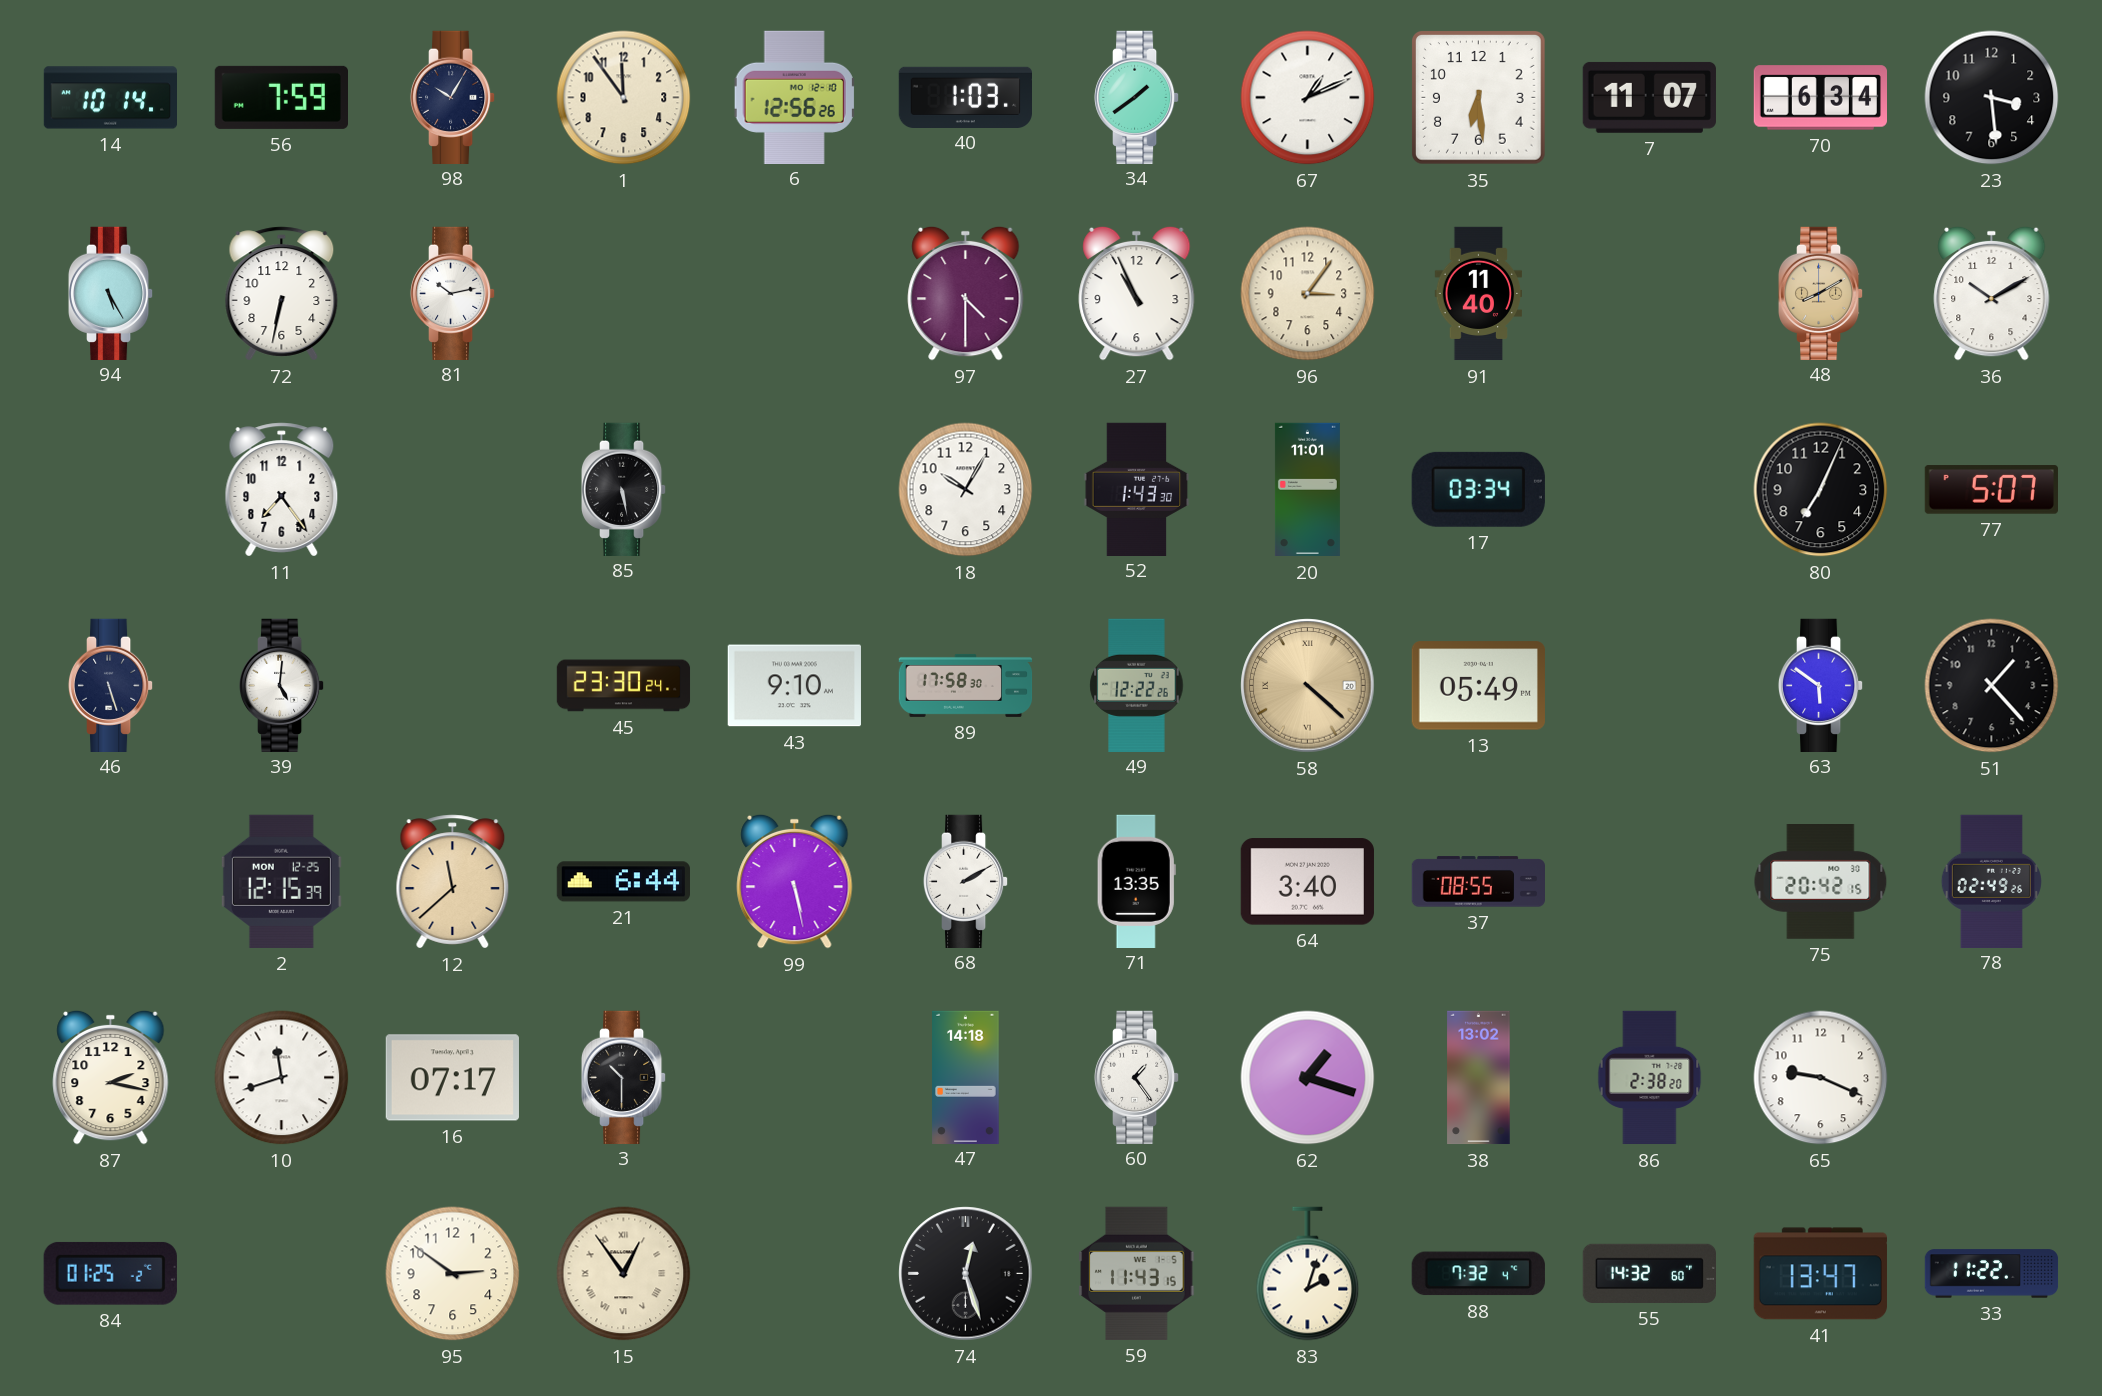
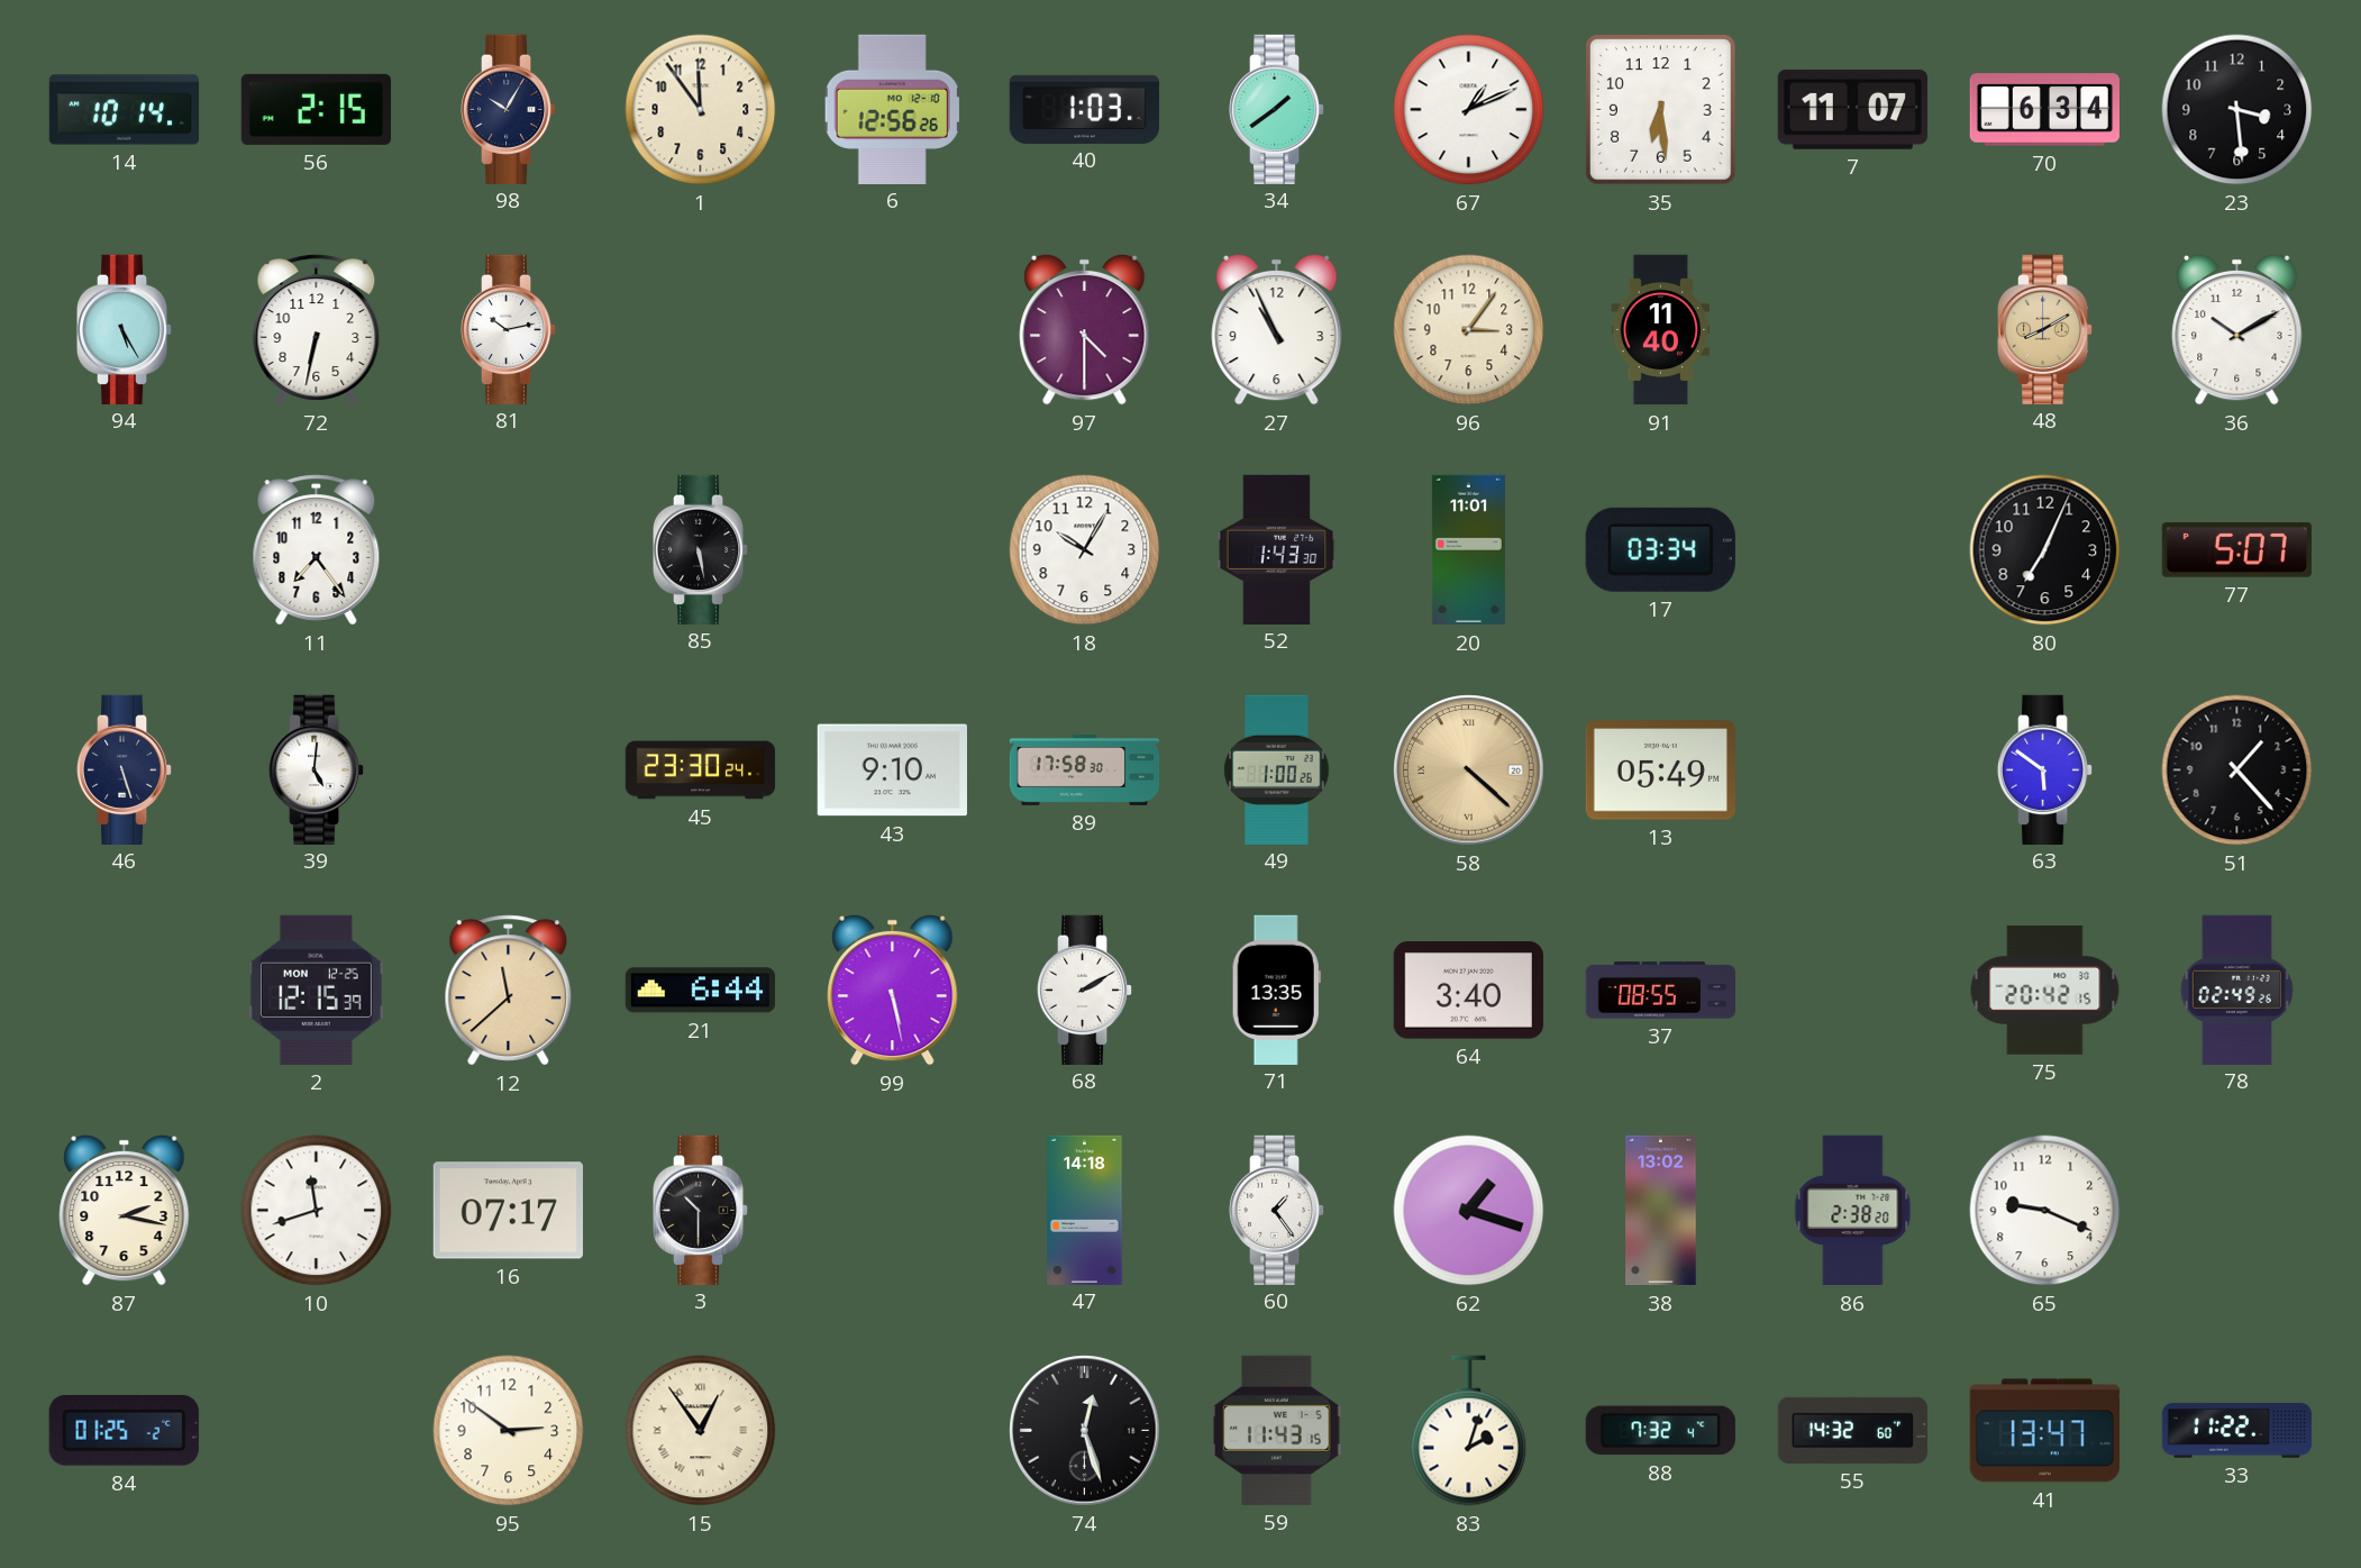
56: 7:59 -> 2:15 (316, 109)
49: 12:22 -> 1:00 (1277, 769)
